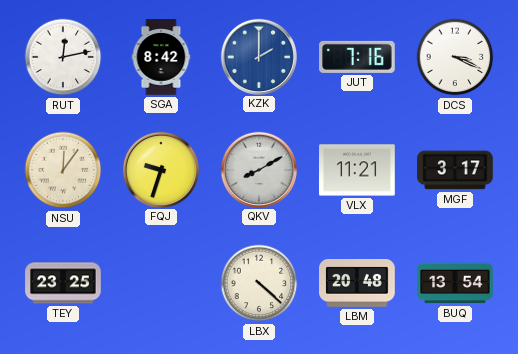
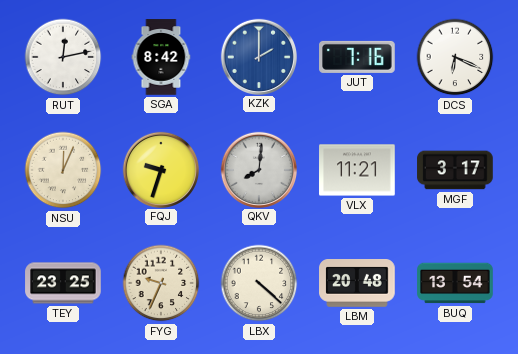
DCS: 3:19 -> 6:19 (455, 57)
NSU: 12:06 -> 12:04 (63, 170)
QKV: 8:10 -> 8:01 (258, 169)
FYG: none -> 9:34 (161, 283)
